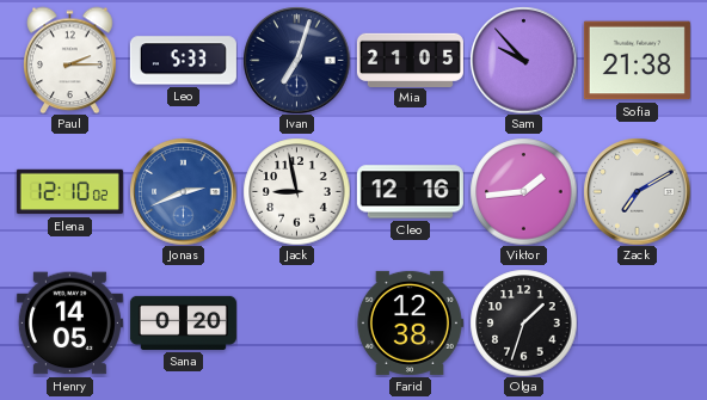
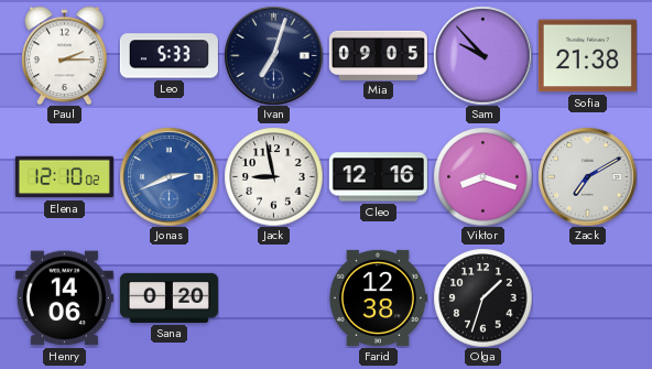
Mia: 21:05 -> 09:05 (378, 55)
Viktor: 1:44 -> 8:18 (482, 176)
Henry: 14:05 -> 14:06 (64, 299)
